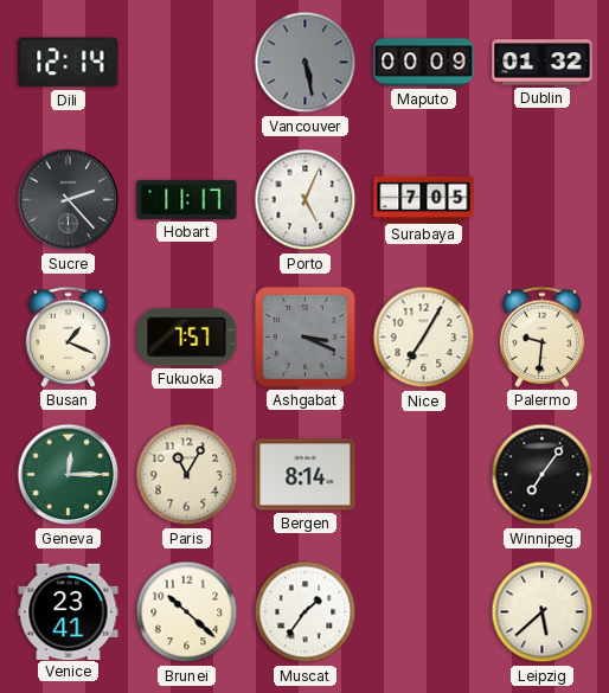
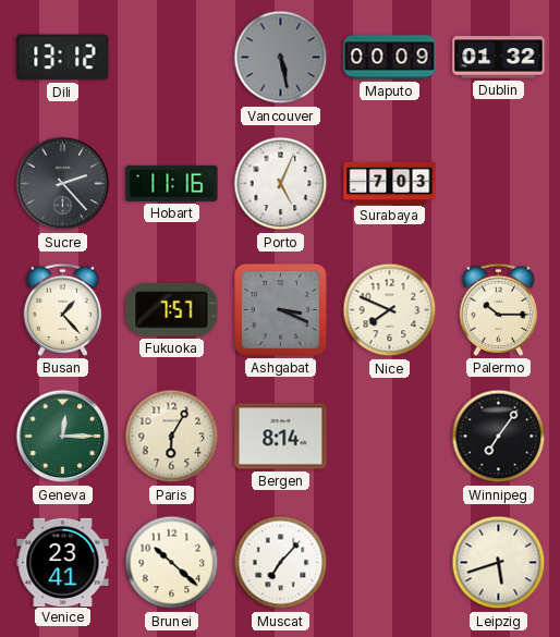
Dili: 12:14 -> 13:12 (63, 58)
Hobart: 11:17 -> 11:16 (172, 183)
Surabaya: 7:05 -> 7:03 (390, 183)
Busan: 1:19 -> 1:23 (63, 309)
Nice: 7:05 -> 7:49 (390, 310)
Palermo: 9:31 -> 10:15 (499, 309)
Paris: 11:05 -> 6:05 (172, 437)
Muscat: 1:36 -> 7:07 (281, 563)
Leipzig: 5:38 -> 5:42 (499, 563)
